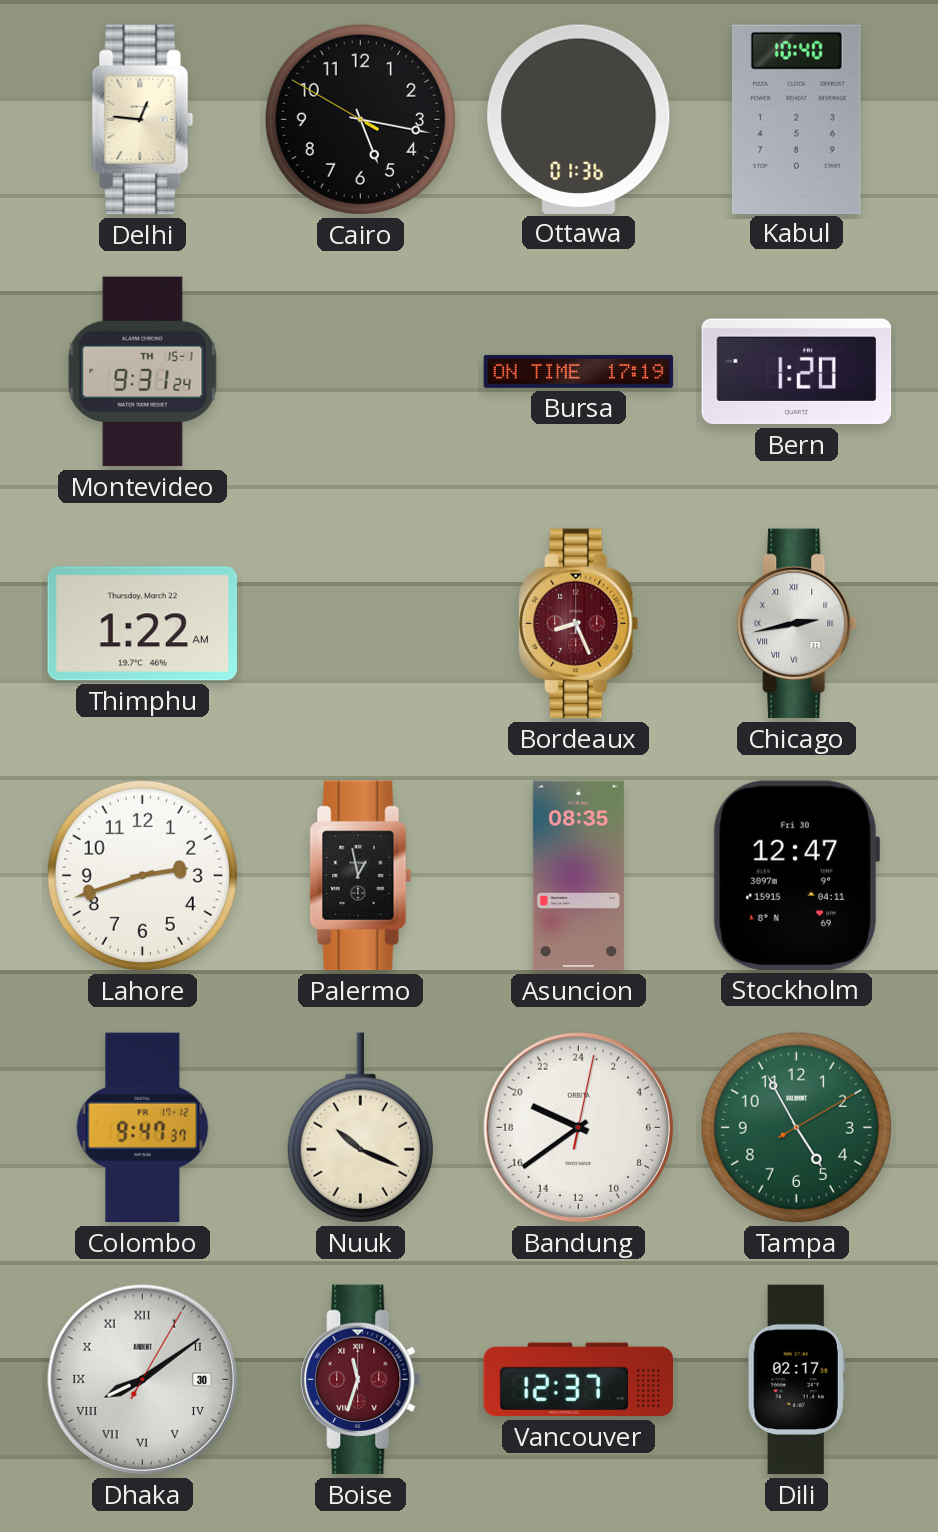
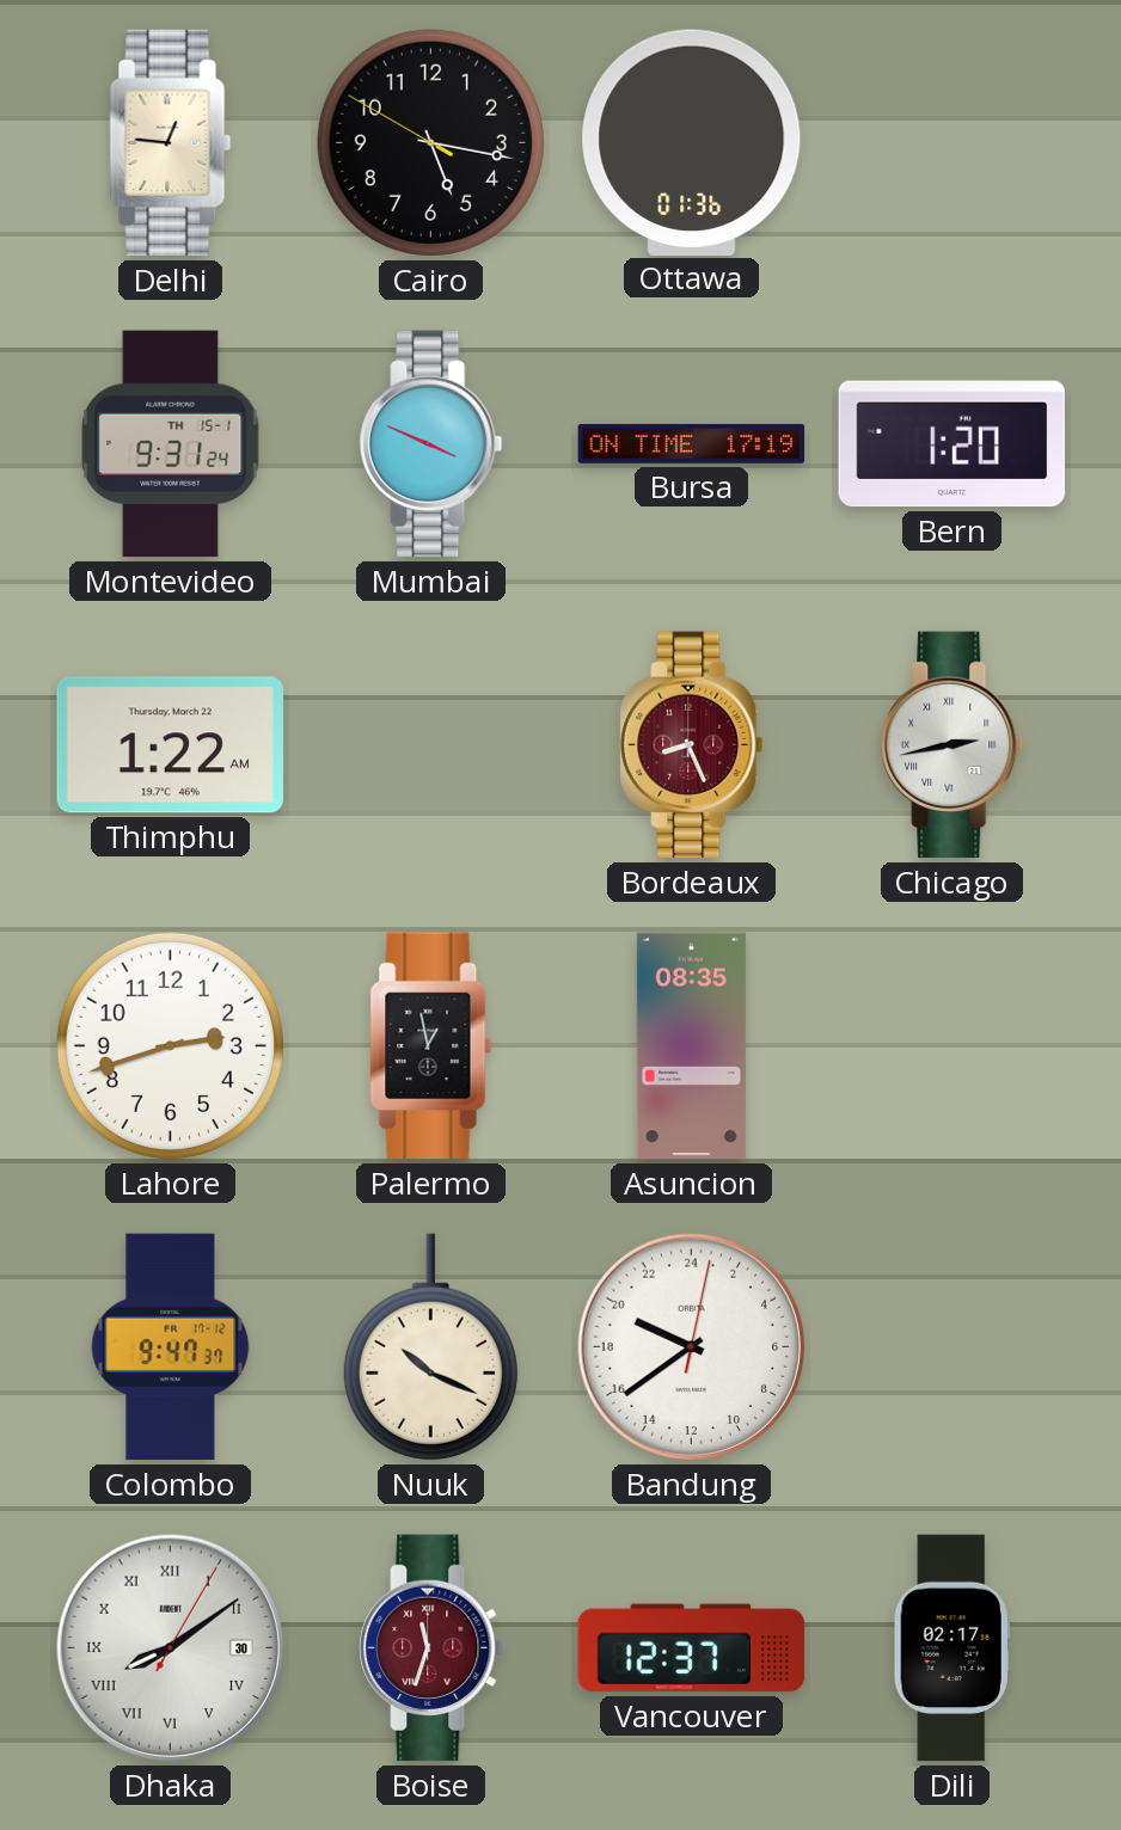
Kabul: 10:40 -> none (796, 119)
Mumbai: none -> 3:49 (431, 444)
Stockholm: 12:47 -> none (796, 875)
Tampa: 4:55 -> none (796, 1127)
